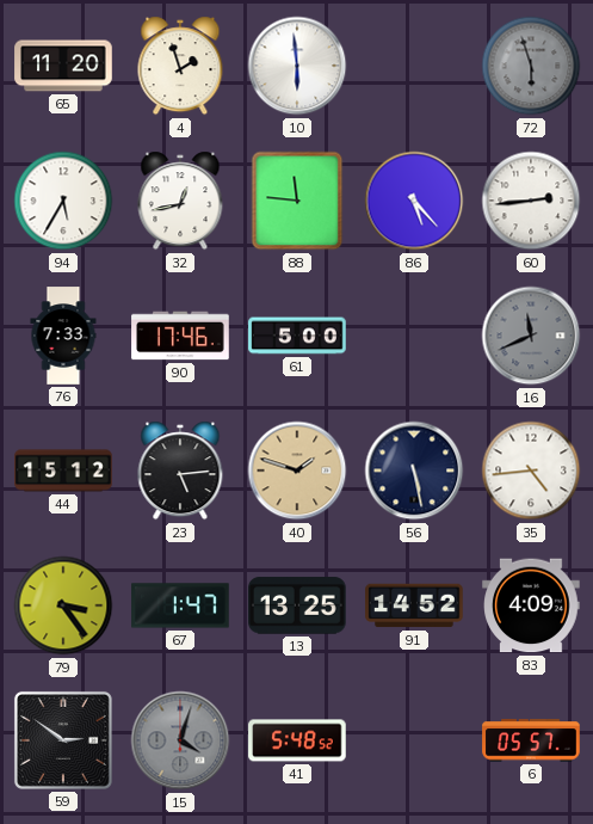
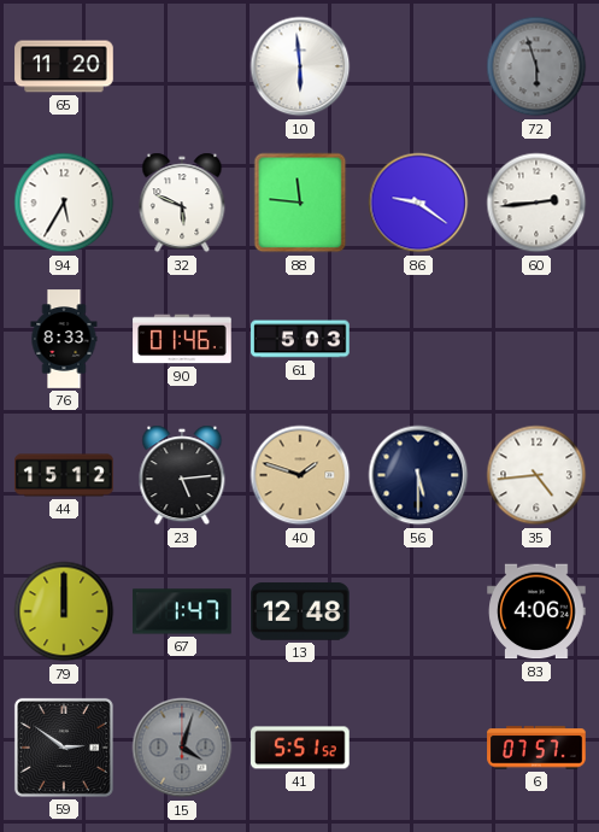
4: 1:57 -> none (180, 66)
32: 12:43 -> 5:49 (182, 203)
86: 5:23 -> 9:21 (418, 203)
76: 7:33 -> 8:33 (64, 339)
90: 17:46 -> 01:46 (182, 339)
61: 5:00 -> 5:03 (300, 339)
16: 11:41 -> none (531, 336)
56: 5:28 -> 5:30 (418, 475)
79: 3:24 -> 12:00 (64, 611)
13: 13:25 -> 12:48 (300, 611)
91: 14:52 -> none (414, 605)
83: 4:09 -> 4:06 (536, 611)
41: 5:48 -> 5:51 (300, 748)
6: 05:57 -> 07:57 (536, 748)
